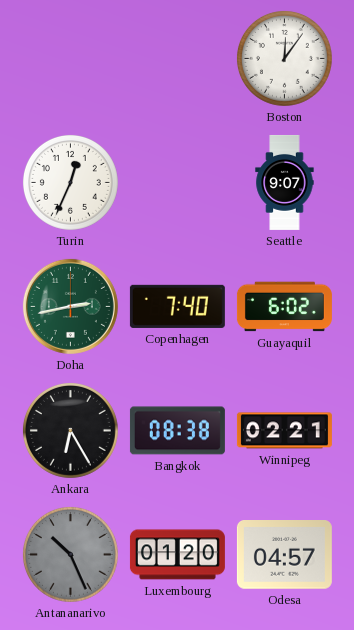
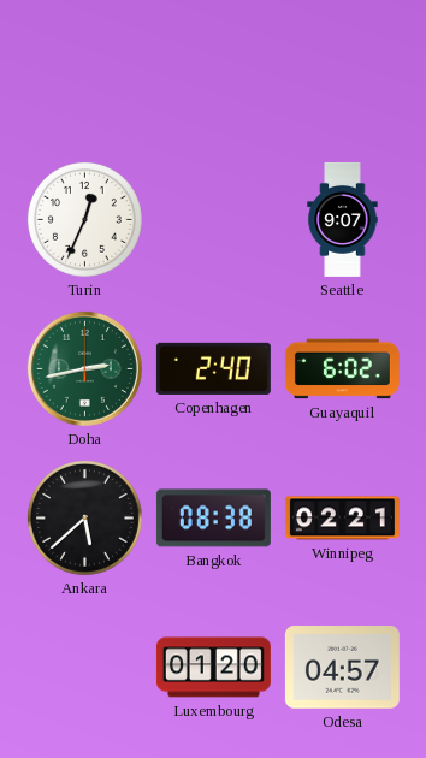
Boston: 12:06 -> none (284, 58)
Copenhagen: 7:40 -> 2:40 (213, 368)
Ankara: 6:25 -> 5:38 (84, 517)
Antananarivo: 10:26 -> none (70, 554)
